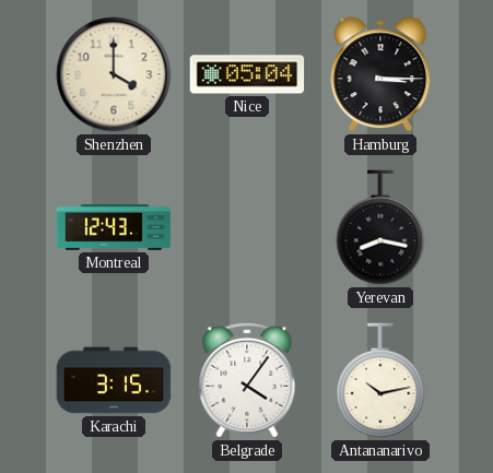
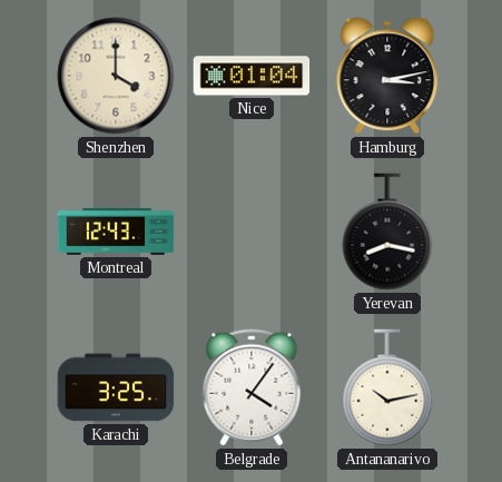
Nice: 05:04 -> 01:04 (252, 76)
Hamburg: 3:15 -> 3:13 (387, 76)
Karachi: 3:15 -> 3:25 (116, 387)
